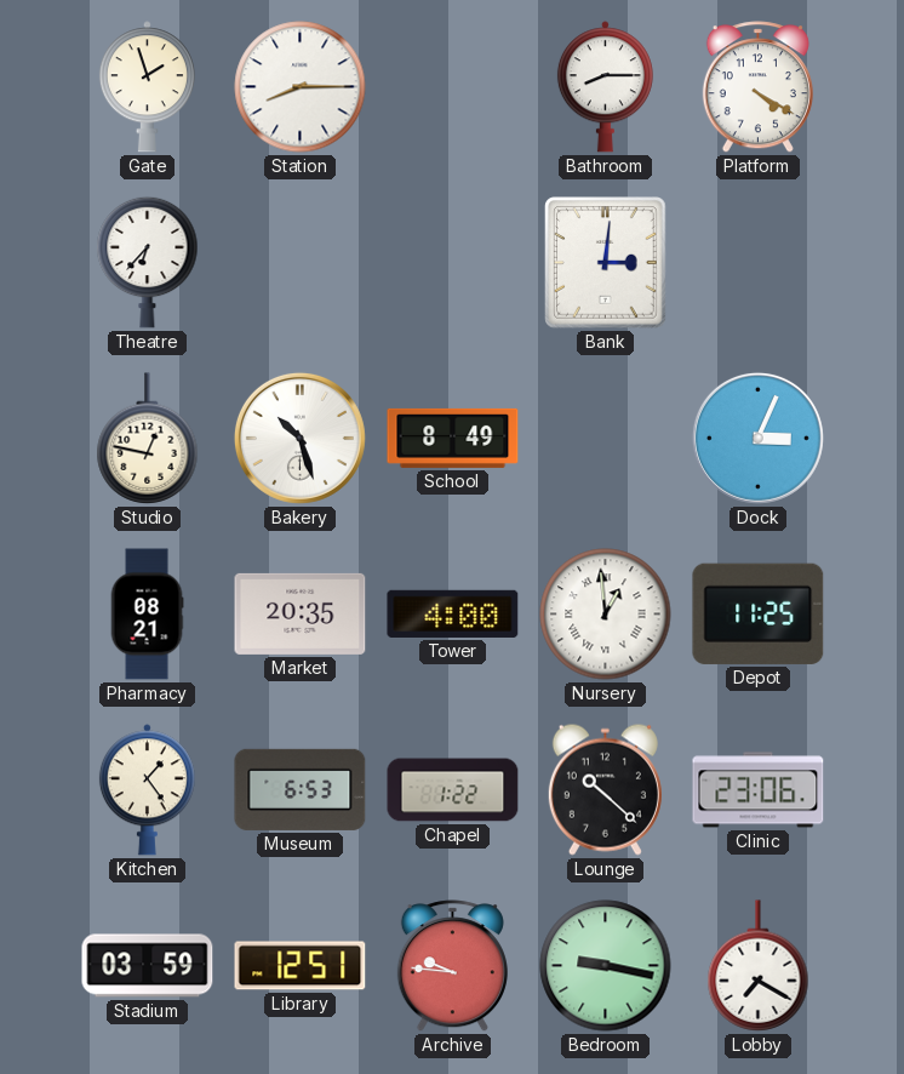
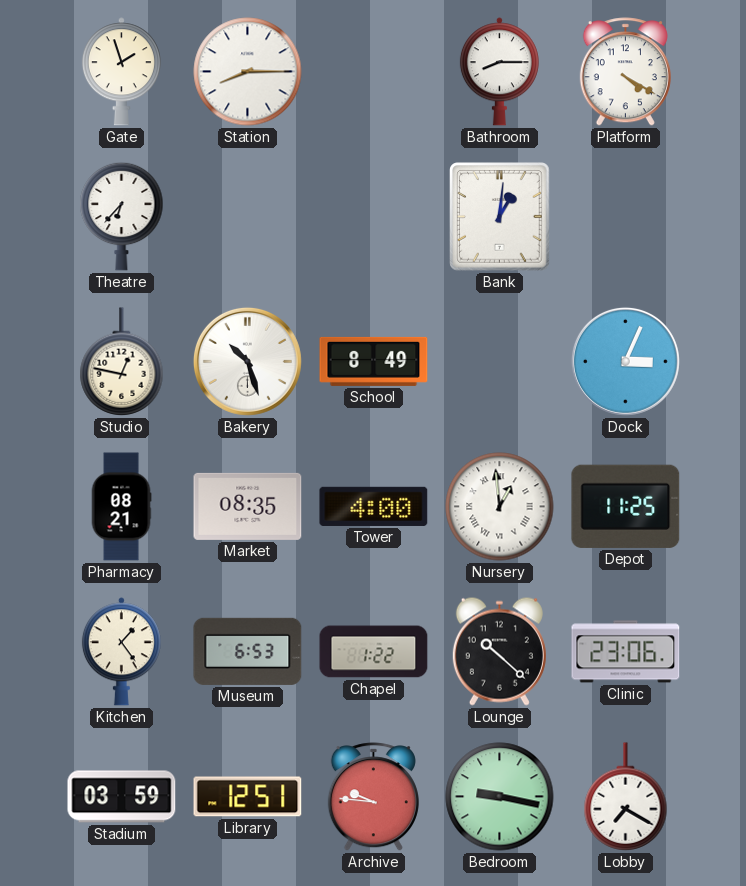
Bank: 3:01 -> 1:01 (500, 217)
Market: 20:35 -> 08:35 (248, 506)
